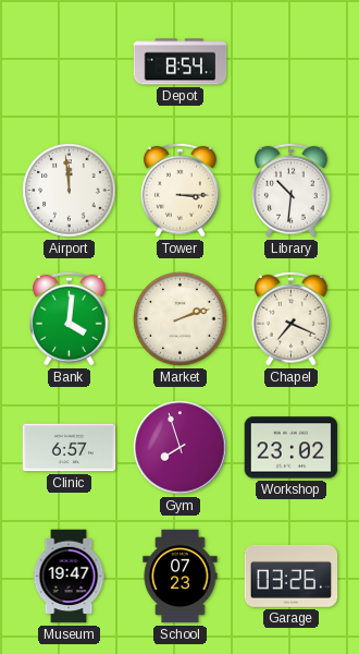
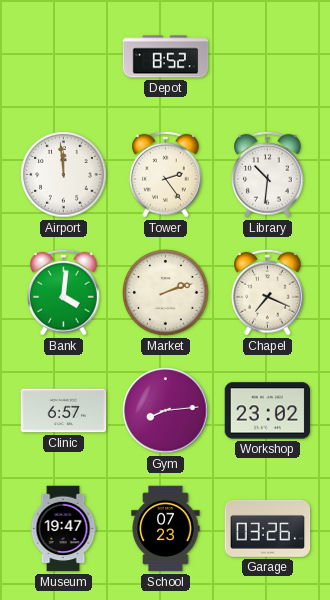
Depot: 8:54 -> 8:52 (166, 57)
Tower: 3:15 -> 2:24 (166, 174)
Gym: 7:57 -> 8:14 (166, 411)
